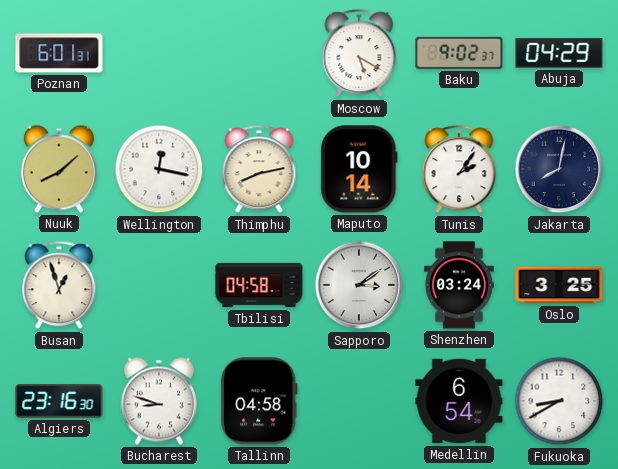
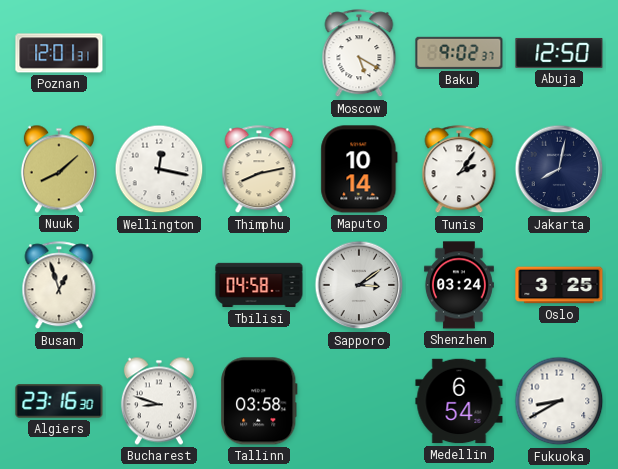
Poznan: 6:01 -> 12:01 (59, 53)
Abuja: 04:29 -> 12:50 (559, 53)
Tallinn: 04:58 -> 03:58 (259, 401)
